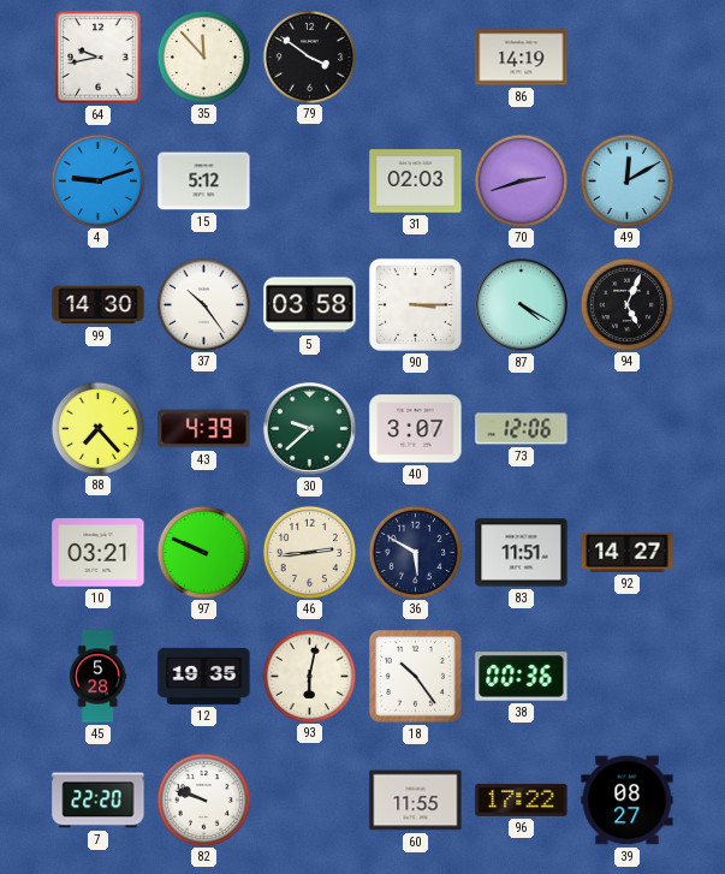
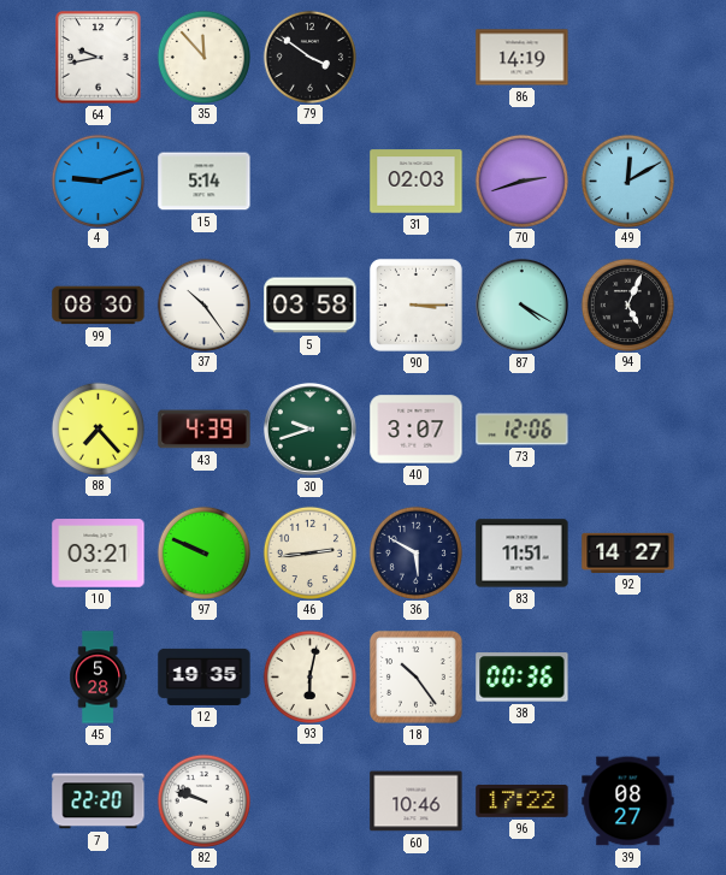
15: 5:12 -> 5:14 (205, 182)
99: 14:30 -> 08:30 (99, 306)
30: 9:38 -> 9:42 (309, 428)
60: 11:55 -> 10:46 (417, 802)
